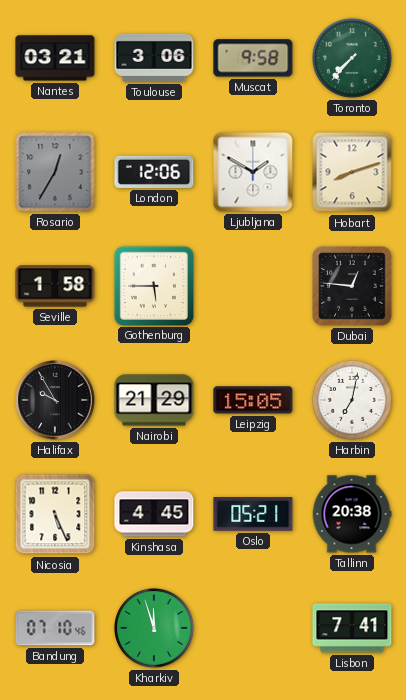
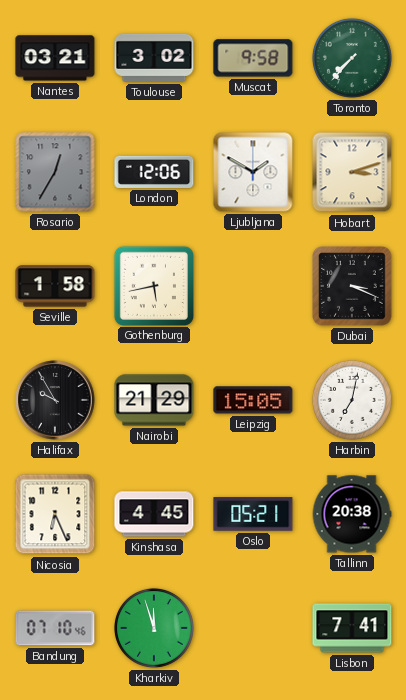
Toulouse: 3:06 -> 3:02 (154, 58)
Hobart: 8:12 -> 3:12 (352, 172)
Gothenburg: 5:45 -> 5:43 (153, 285)
Dubai: 12:46 -> 3:19 (353, 287)
Nicosia: 5:26 -> 6:26 (55, 514)
